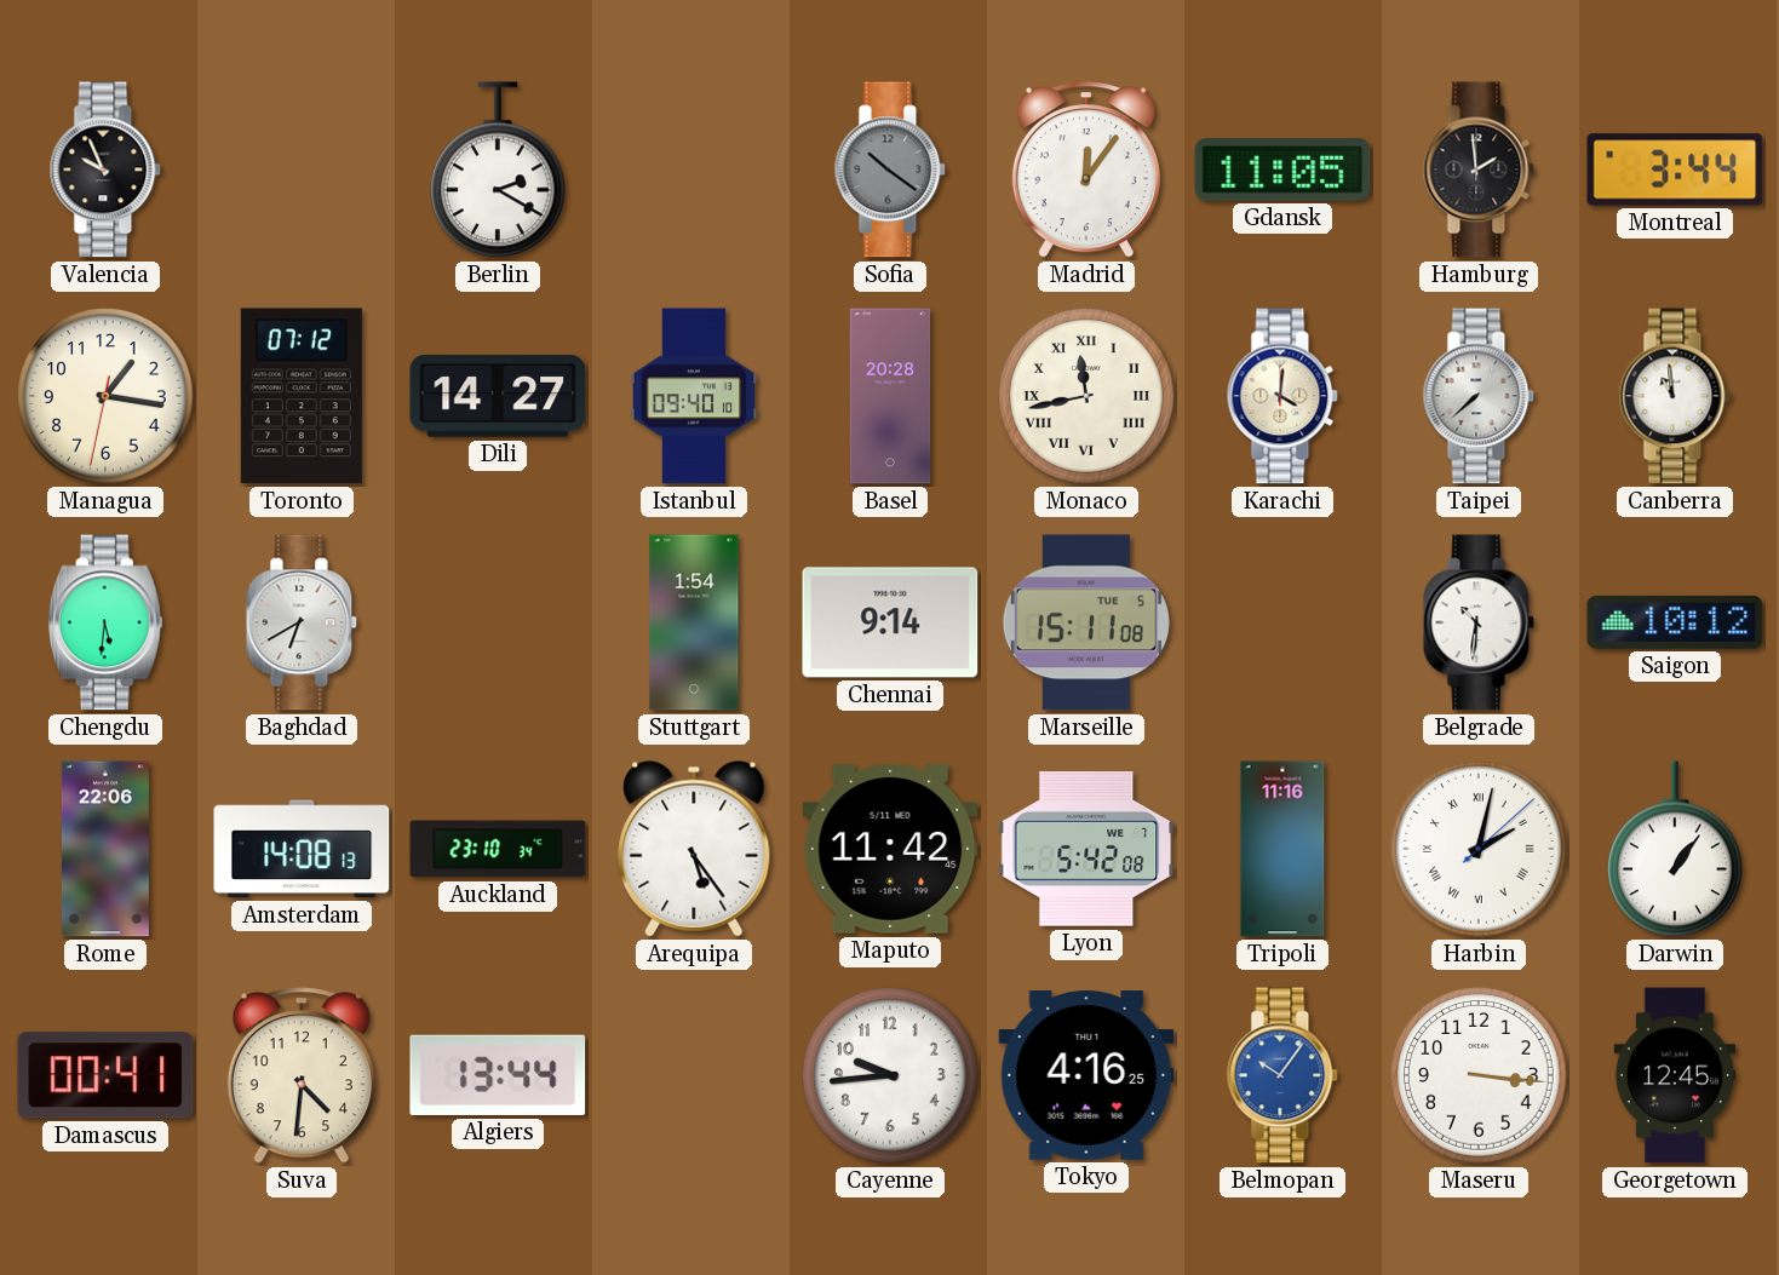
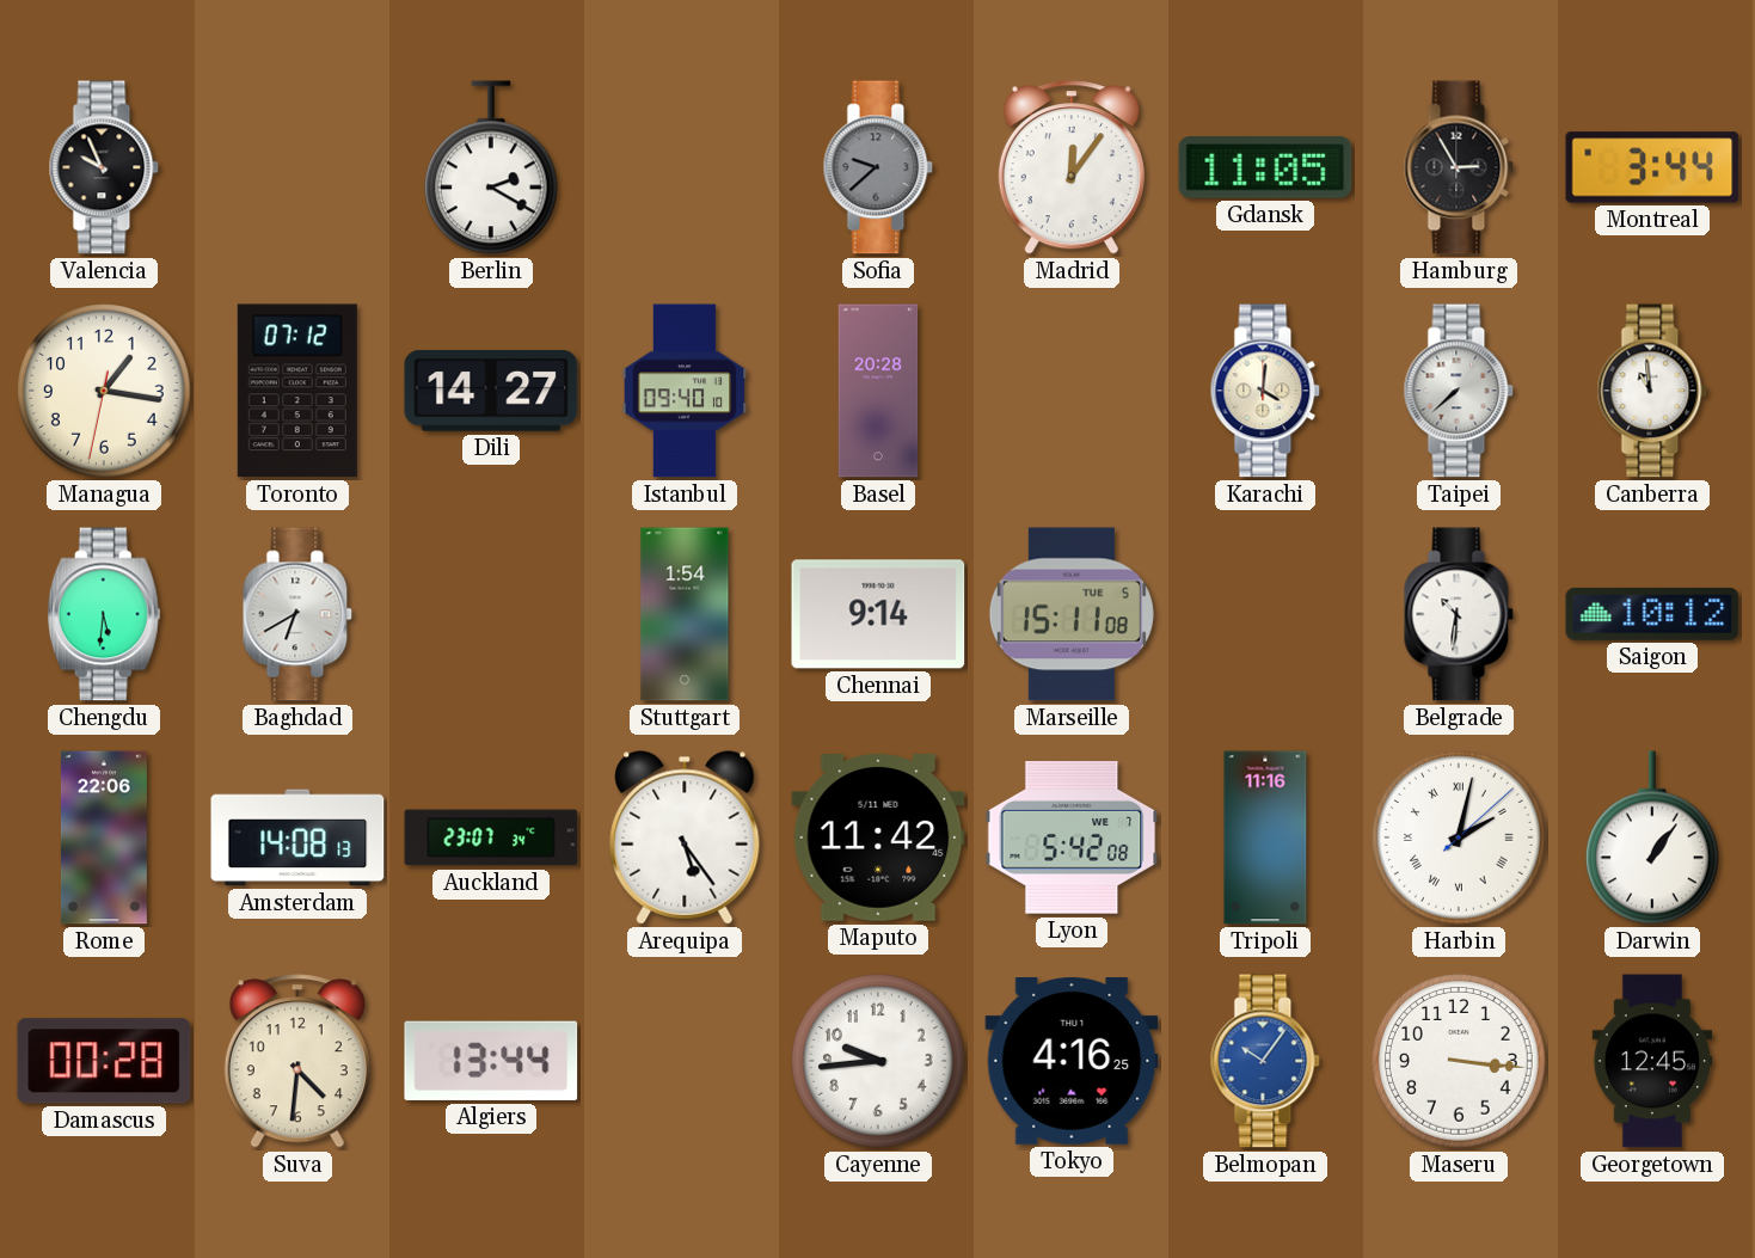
Sofia: 10:21 -> 9:38 (878, 167)
Hamburg: 1:59 -> 2:55 (1459, 167)
Monaco: 11:43 -> none (1088, 397)
Auckland: 23:10 -> 23:07 (491, 837)
Damascus: 00:41 -> 00:28 (104, 1061)
